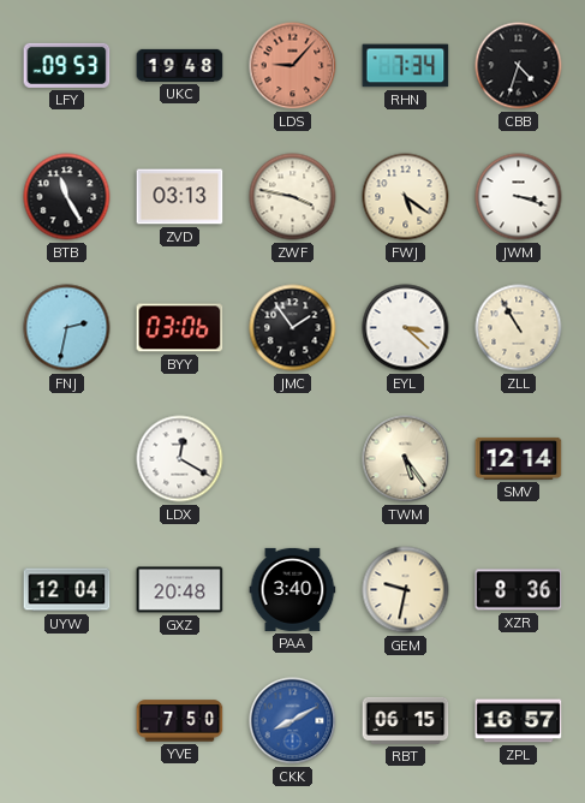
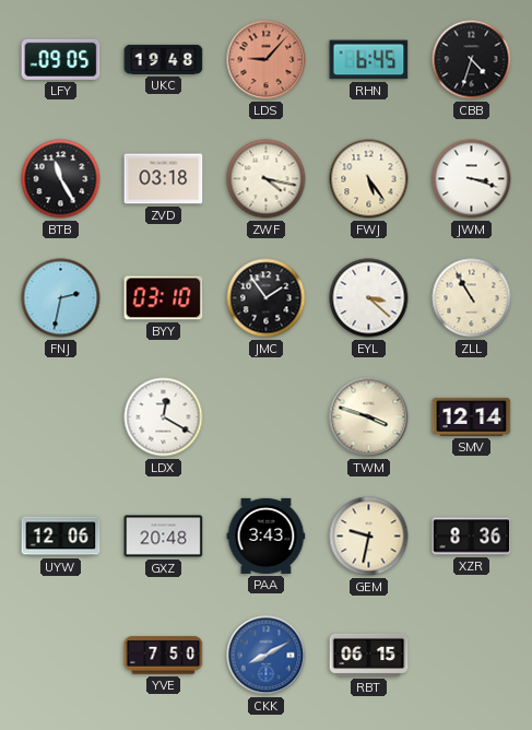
LFY: 09:53 -> 09:05 (61, 59)
RHN: 7:34 -> 6:45 (369, 60)
ZVD: 03:13 -> 03:18 (164, 179)
ZWF: 3:47 -> 4:17 (267, 179)
FWJ: 5:21 -> 5:24 (369, 179)
BYY: 03:06 -> 03:10 (164, 298)
TWM: 5:24 -> 3:48 (369, 417)
UYW: 12:04 -> 12:06 (61, 537)
PAA: 3:40 -> 3:43 (267, 535)
ZPL: 16:57 -> none (519, 721)
